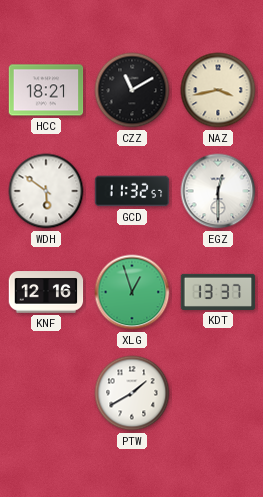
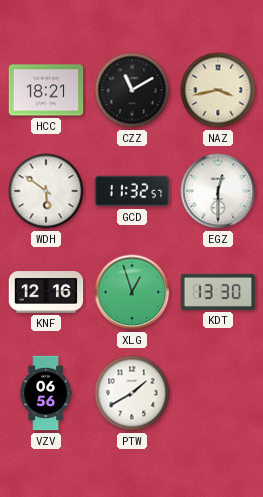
KDT: 13:37 -> 13:30 (218, 292)
VZV: none -> 06:56 (46, 393)
